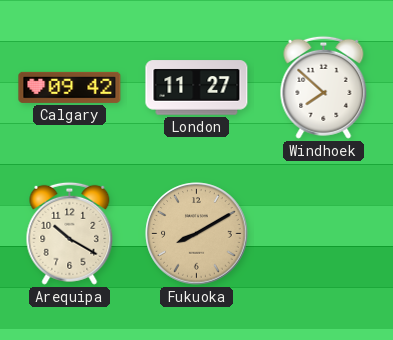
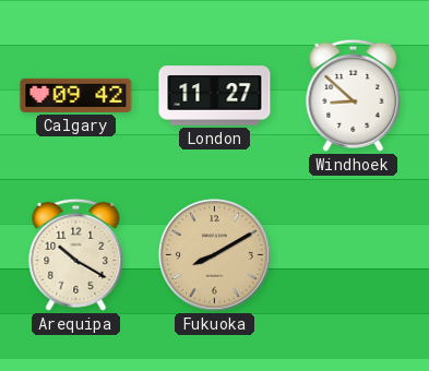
Windhoek: 7:52 -> 8:52 (354, 95)
